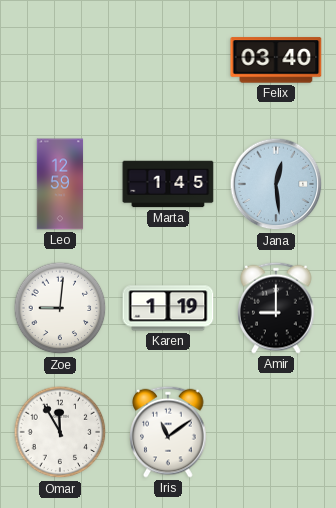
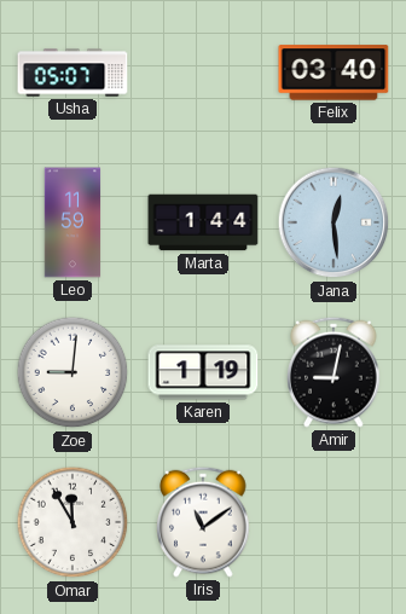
Usha: none -> 05:07 (72, 73)
Leo: 12:59 -> 11:59 (72, 222)
Marta: 1:45 -> 1:44 (203, 222)
Amir: 9:00 -> 9:02 (333, 372)
